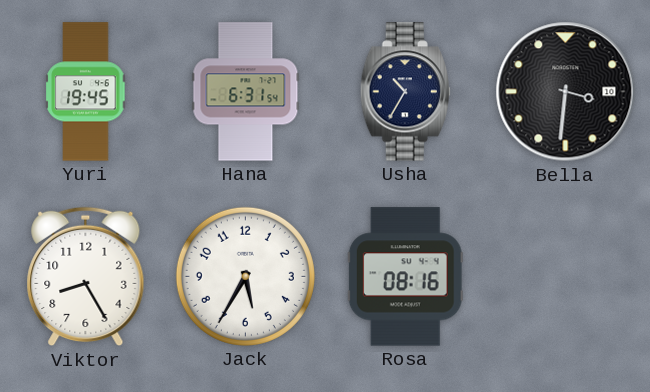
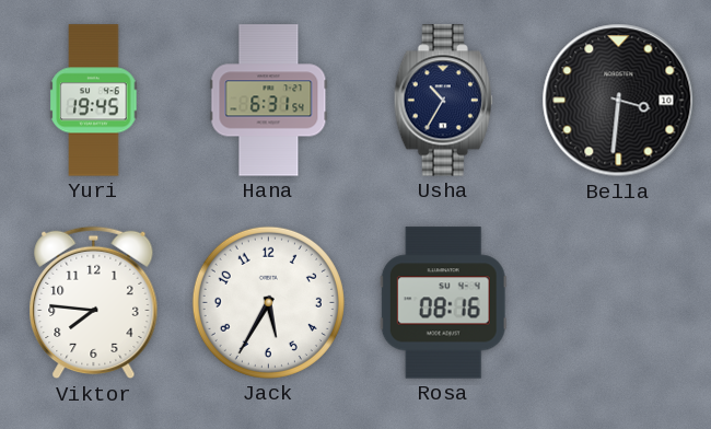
Viktor: 8:25 -> 7:46 (94, 303)
